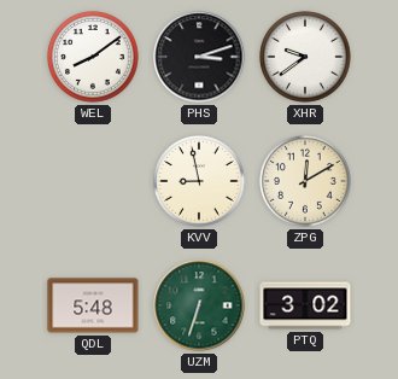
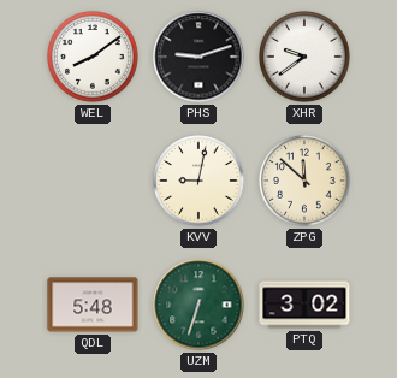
PHS: 3:12 -> 9:12 (198, 57)
KVV: 8:58 -> 9:02 (198, 181)
ZPG: 12:10 -> 11:52 (304, 181)
